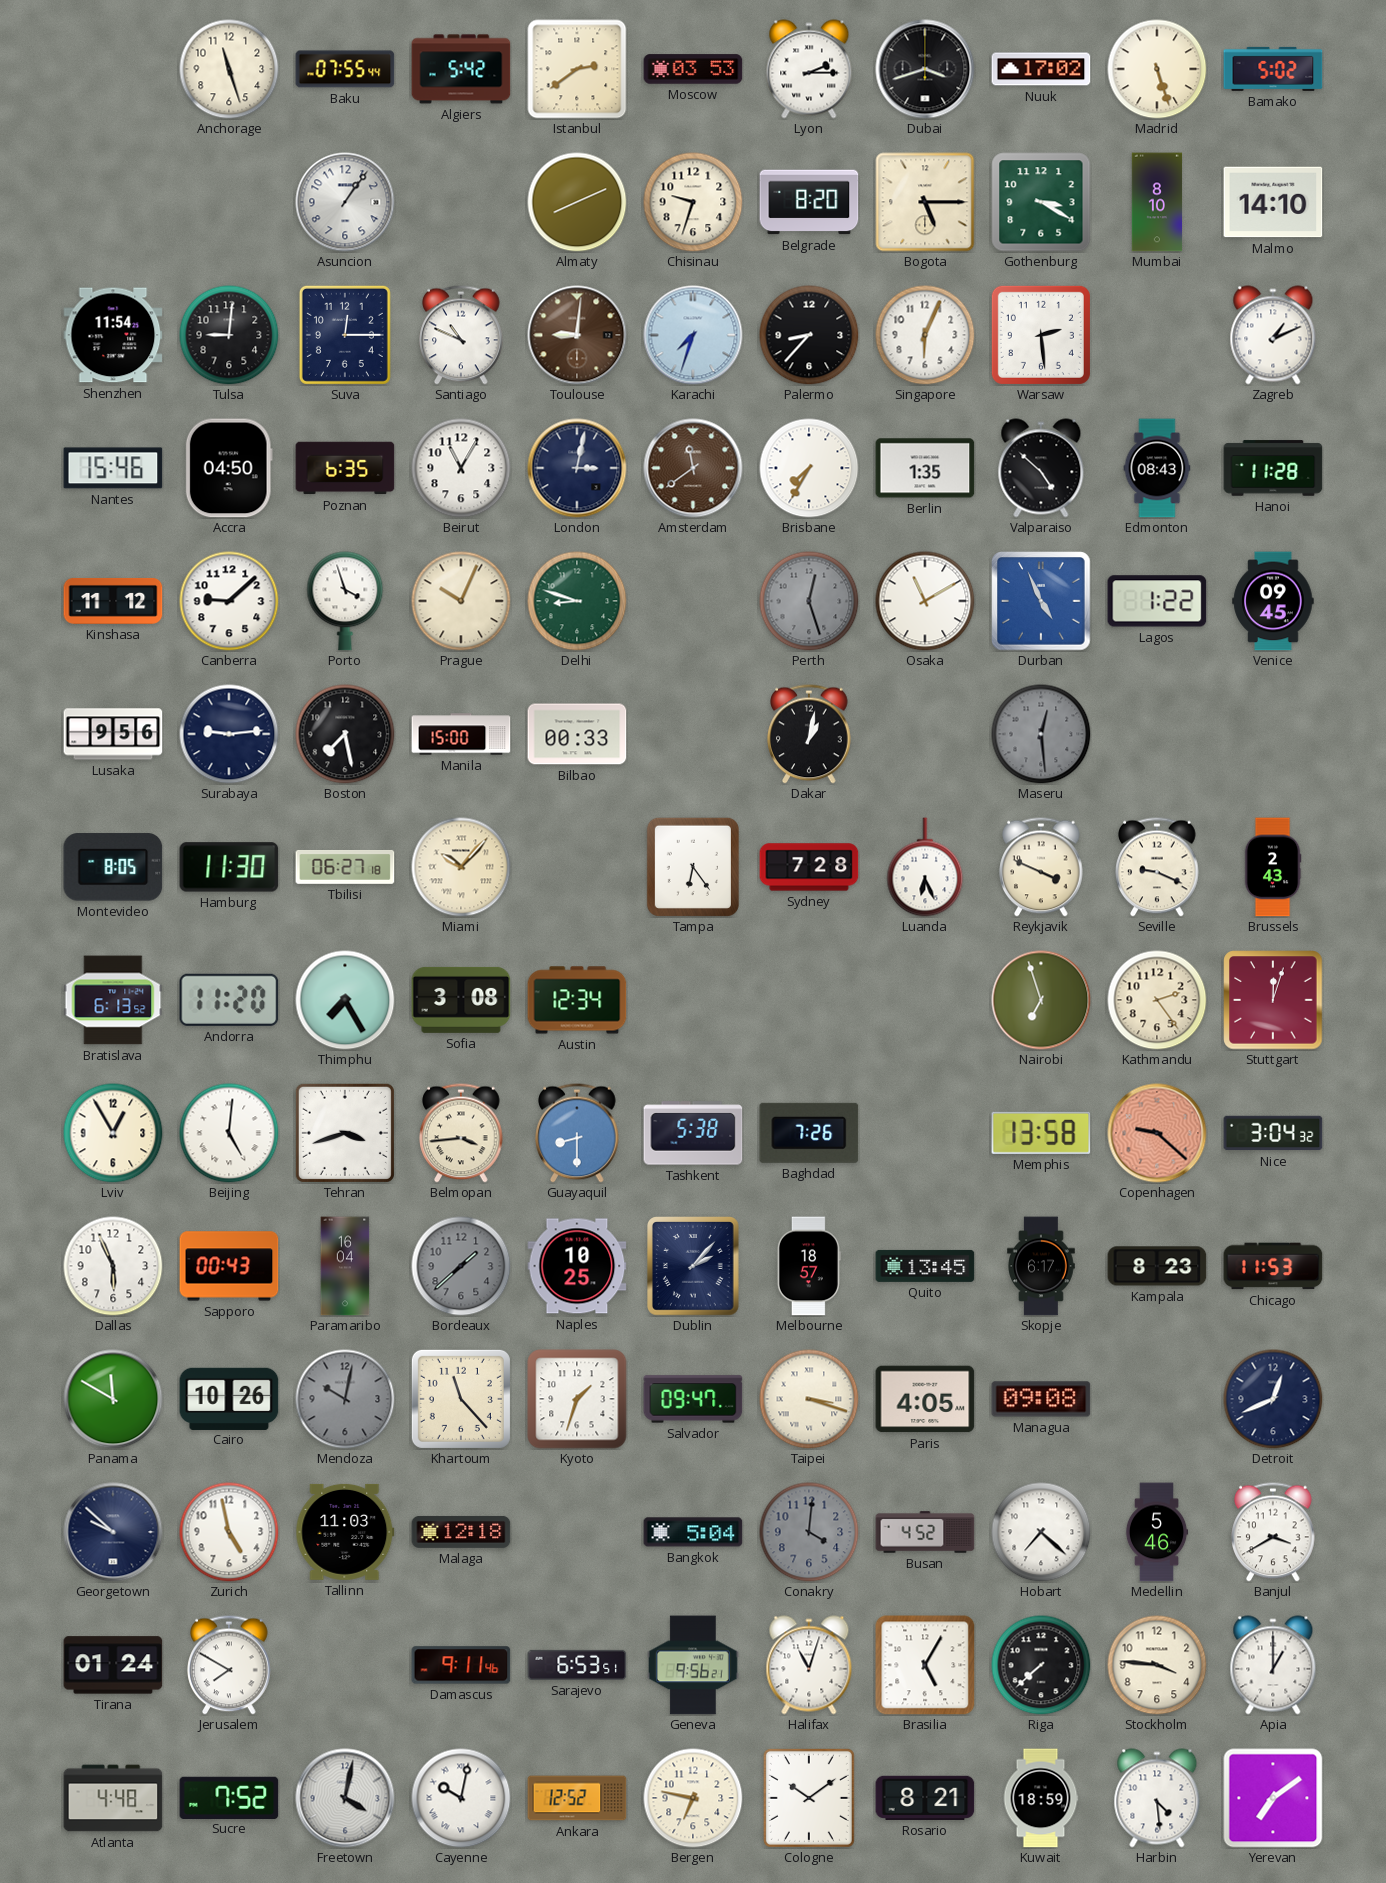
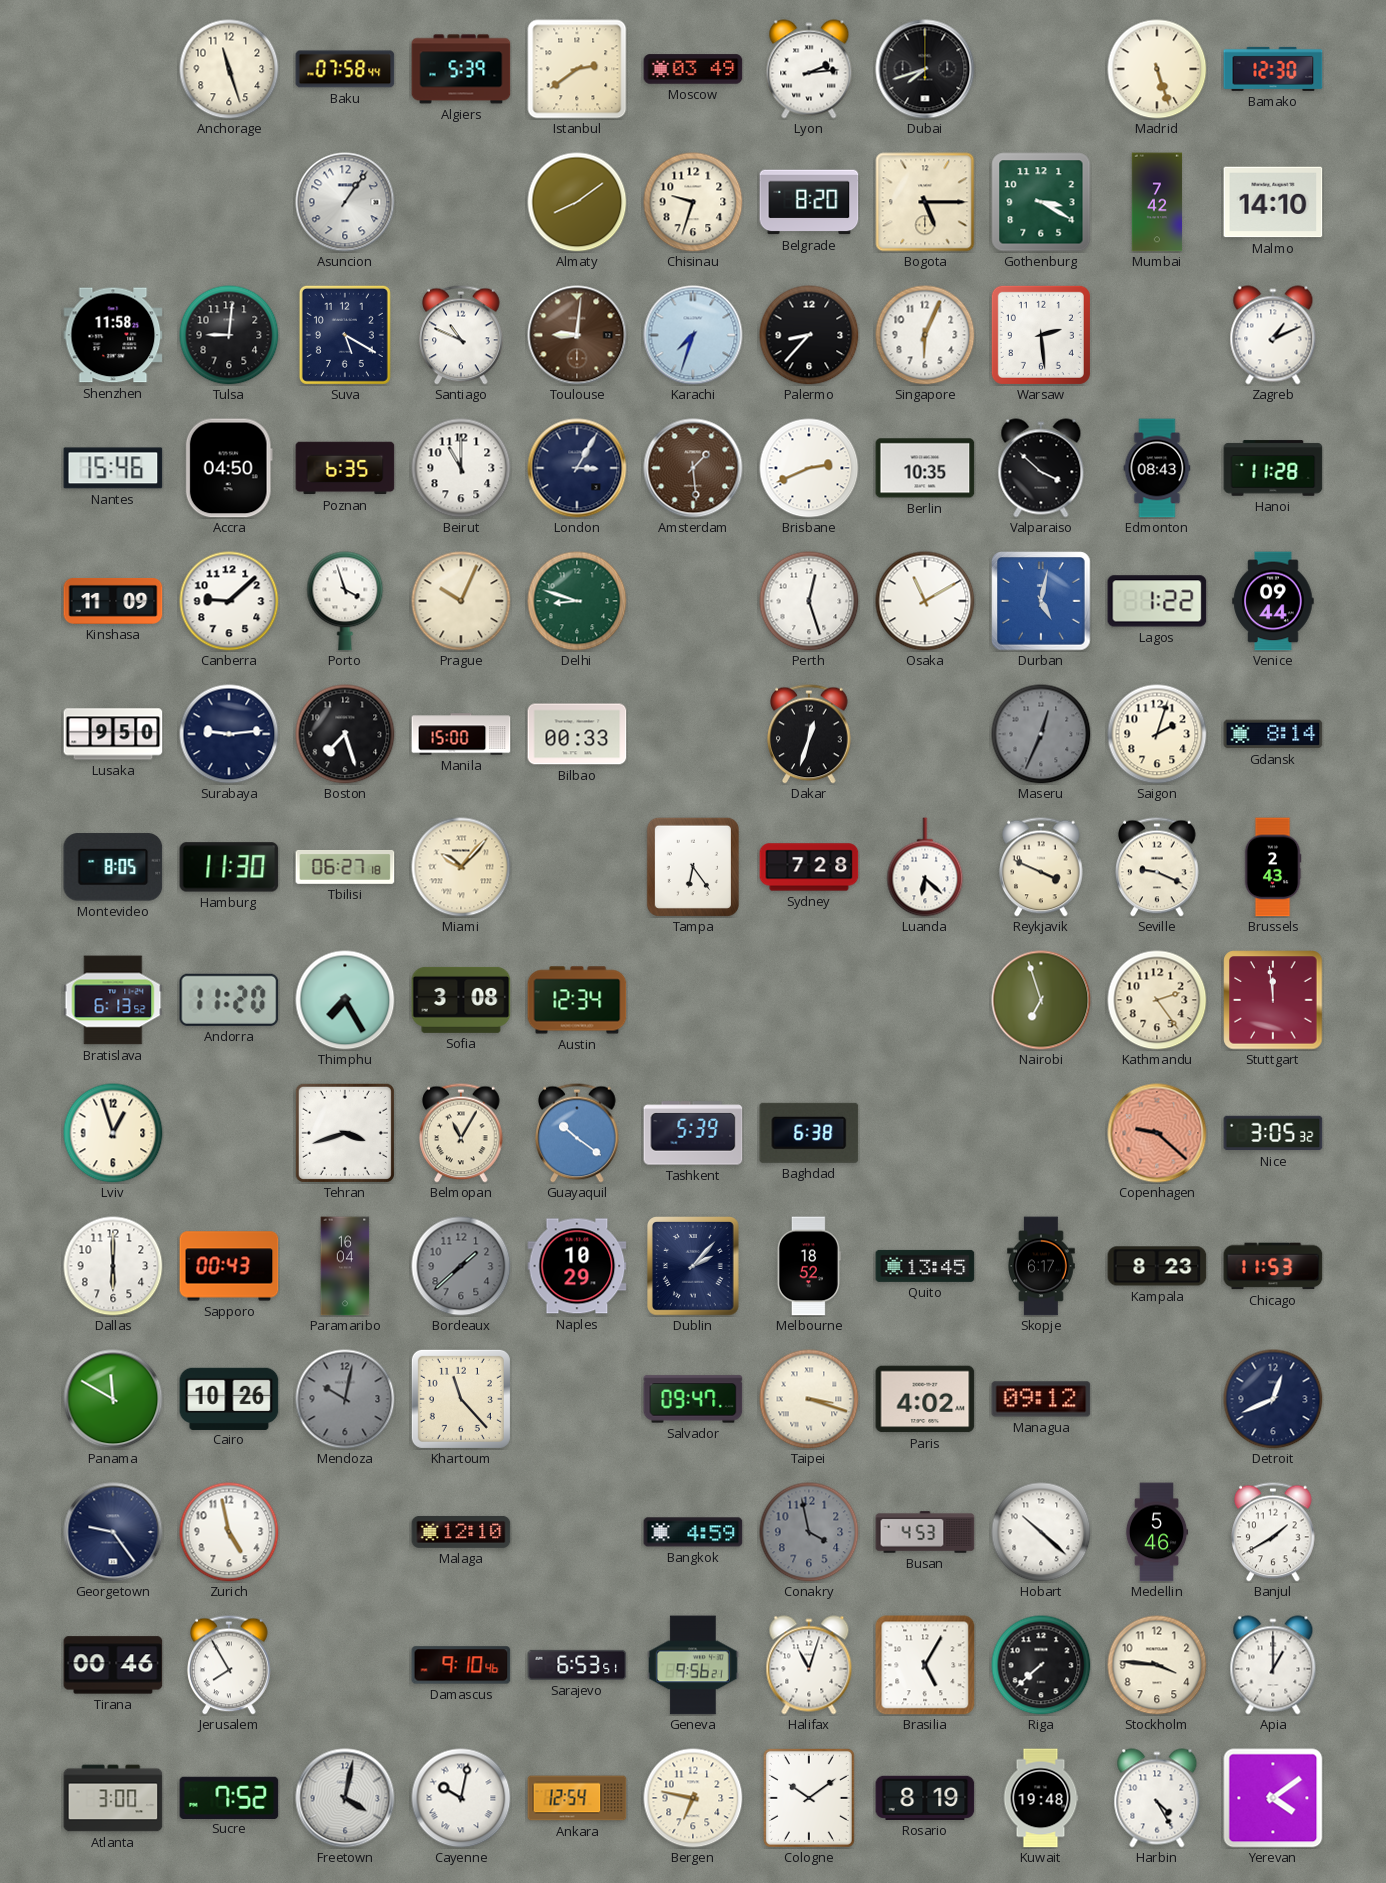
Baku: 07:55 -> 07:58 (345, 69)
Algiers: 5:42 -> 5:39 (461, 69)
Moscow: 03:53 -> 03:49 (693, 69)
Lyon: 2:15 -> 2:14 (809, 69)
Dubai: 3:42 -> 7:42 (925, 69)
Nuuk: 17:02 -> none (1041, 69)
Bamako: 5:02 -> 12:30 (1273, 69)
Almaty: 8:11 -> 8:09 (577, 202)
Mumbai: 8:10 -> 7:42 (1157, 202)
Shenzhen: 11:54 -> 11:58 (113, 335)
Suva: 12:15 -> 5:20 (345, 335)
Beirut: 11:05 -> 11:00 (461, 468)
London: 3:02 -> 3:05 (577, 468)
Amsterdam: 11:39 -> 1:29 (693, 468)
Brisbane: 7:35 -> 2:41 (809, 468)
Berlin: 1:35 -> 10:35 (925, 468)
Valparaiso: 4:52 -> 3:52 (1041, 468)
Kinshasa: 11:12 -> 11:09 (113, 601)
Perth dial: grey -> white (809, 601)
Durban: 4:56 -> 5:02 (1041, 601)
Venice: 09:45 -> 09:44 (1273, 601)
Lusaka: 9:56 -> 9:50 (113, 734)
Boston: 7:28 -> 7:27 (345, 734)
Dakar: 1:02 -> 12:33 (809, 734)
Maseru: 12:29 -> 12:34 (1041, 734)
Saigon: none -> 2:03 (1157, 734)
Gdansk: none -> 8:14 (1273, 734)
Luanda: 6:26 -> 6:22 (925, 867)
Stuttgart: 12:03 -> 11:59 (1273, 1000)
Lviv: 12:55 -> 12:57 (113, 1133)
Beijing: 5:01 -> none (229, 1133)
Belmopan: 3:44 -> 11:05 (461, 1133)
Guayaquil: 8:30 -> 10:21 (577, 1133)
Tashkent: 5:38 -> 5:39 (693, 1133)
Baghdad: 7:26 -> 6:38 (809, 1133)
Memphis: 13:58 -> none (1041, 1133)
Nice: 3:04 -> 3:05 (1273, 1133)
Dallas: 5:56 -> 6:00 (113, 1266)
Naples: 10:25 -> 10:29 (577, 1266)
Melbourne: 18:57 -> 18:52 (809, 1266)
Kyoto: 1:33 -> none (577, 1399)
Paris: 4:05 -> 4:02 (925, 1399)
Managua: 09:08 -> 09:12 (1041, 1399)
Georgetown: 9:52 -> 9:24 (113, 1532)
Tallinn: 11:03 -> none (345, 1532)
Malaga: 12:18 -> 12:10 (461, 1532)
Bangkok: 5:04 -> 4:59 (693, 1532)
Conakry: 4:01 -> 3:58 (809, 1532)
Busan: 4:52 -> 4:53 (925, 1532)
Hobart: 7:22 -> 10:22 (1041, 1532)
Banjul: 3:40 -> 1:40 (1273, 1532)
Tirana: 01:24 -> 00:46 (113, 1665)
Jerusalem: 7:50 -> 7:55 (229, 1665)
Damascus: 9:11 -> 9:10 (461, 1665)
Atlanta: 4:48 -> 3:00 (113, 1798)
Ankara: 12:52 -> 12:54 (577, 1798)
Rosario: 8:21 -> 8:19 (925, 1798)
Kuwait: 18:59 -> 19:48 (1041, 1798)
Harbin: 4:29 -> 4:25 (1157, 1798)
Yerevan: 7:09 -> 4:09 (1273, 1798)
